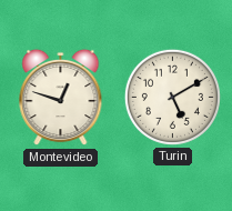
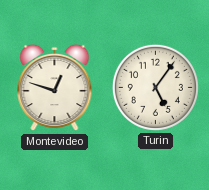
Turin: 5:10 -> 5:06 (155, 87)
